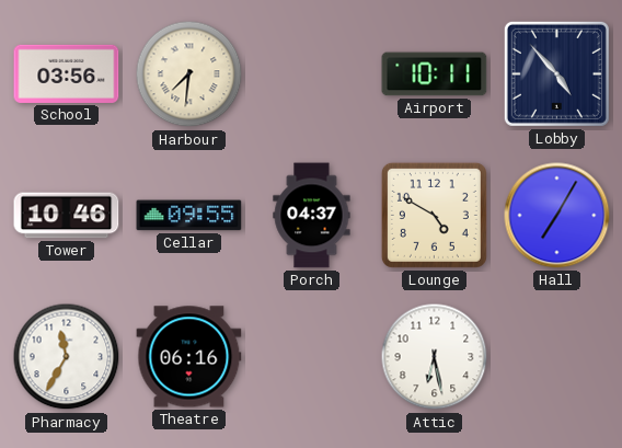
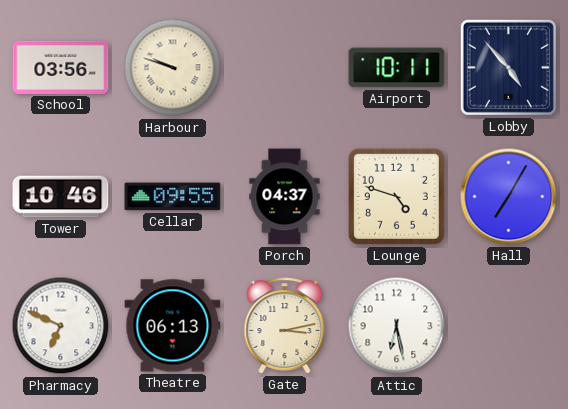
Harbour: 7:31 -> 9:48 (173, 68)
Lounge: 4:50 -> 4:48 (396, 196)
Pharmacy: 11:35 -> 6:49 (61, 326)
Theatre: 06:16 -> 06:13 (173, 326)
Gate: none -> 3:13 (285, 326)
